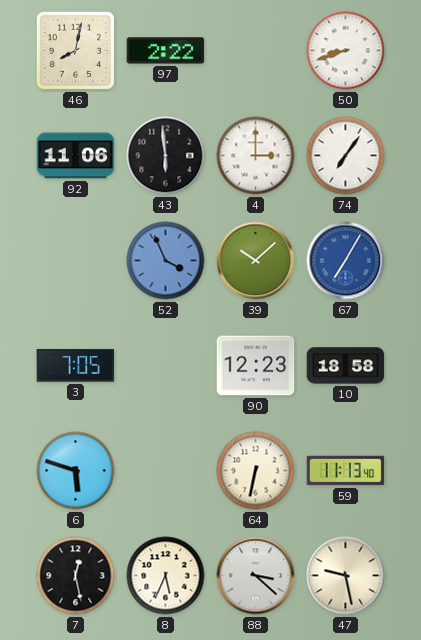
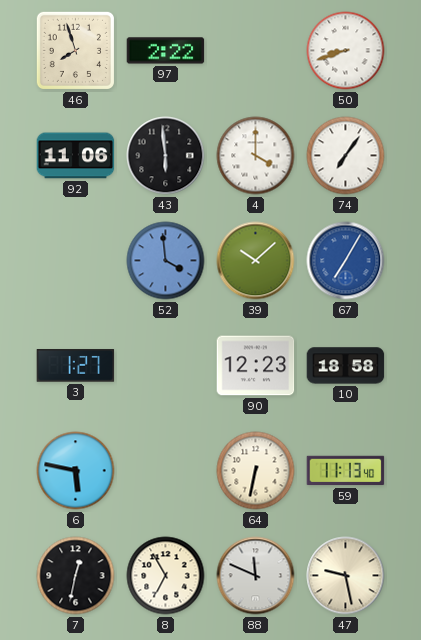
46: 8:02 -> 7:57 (75, 50)
4: 3:00 -> 4:00 (256, 156)
52: 3:56 -> 3:59 (166, 261)
3: 7:05 -> 1:27 (76, 366)
6: 5:48 -> 5:47 (76, 471)
7: 12:28 -> 12:32 (76, 576)
8: 5:34 -> 6:55 (166, 576)
88: 3:22 -> 11:49 (256, 576)
